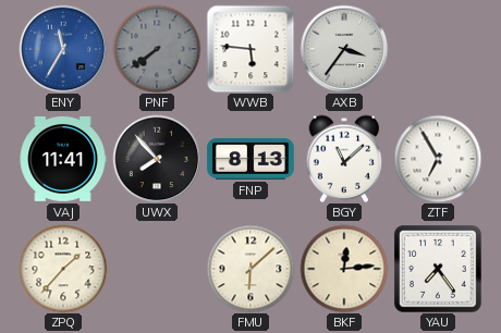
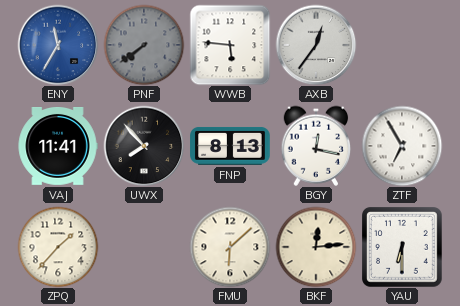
AXB: 3:36 -> 12:36 (316, 45)
BGY: 11:08 -> 12:17 (316, 146)
YAU: 7:24 -> 6:30 (403, 248)
